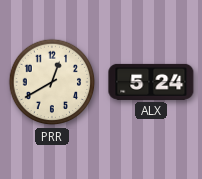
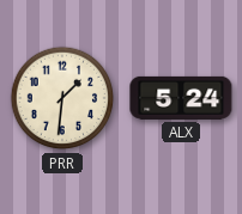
PRR: 12:40 -> 1:31 (62, 98)
